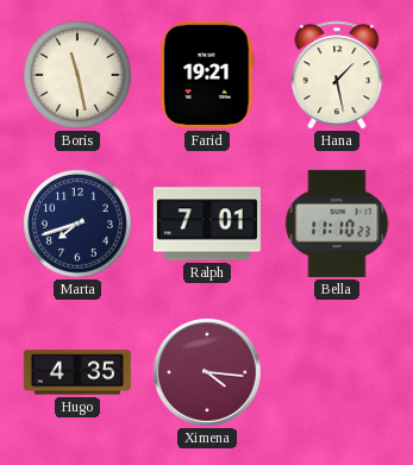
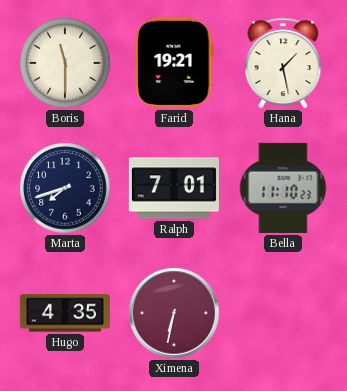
Boris: 11:28 -> 11:30 (65, 63)
Ximena: 4:16 -> 6:32 (174, 313)
